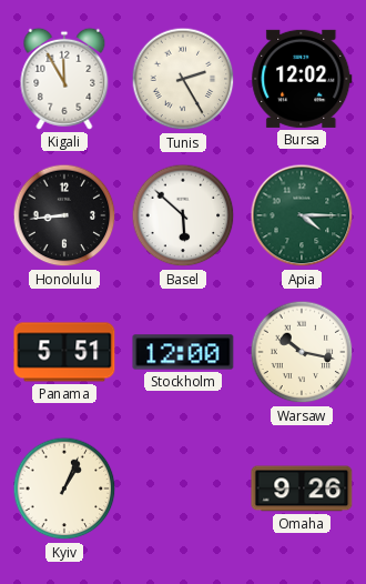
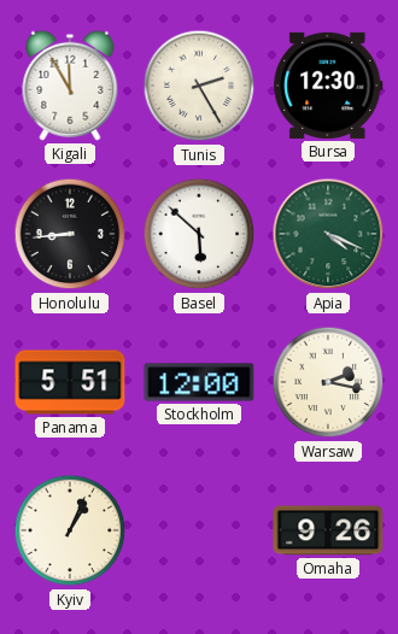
Bursa: 12:02 -> 12:30 (328, 86)
Apia: 4:15 -> 4:19 (328, 234)
Warsaw: 10:17 -> 2:17 (328, 382)
